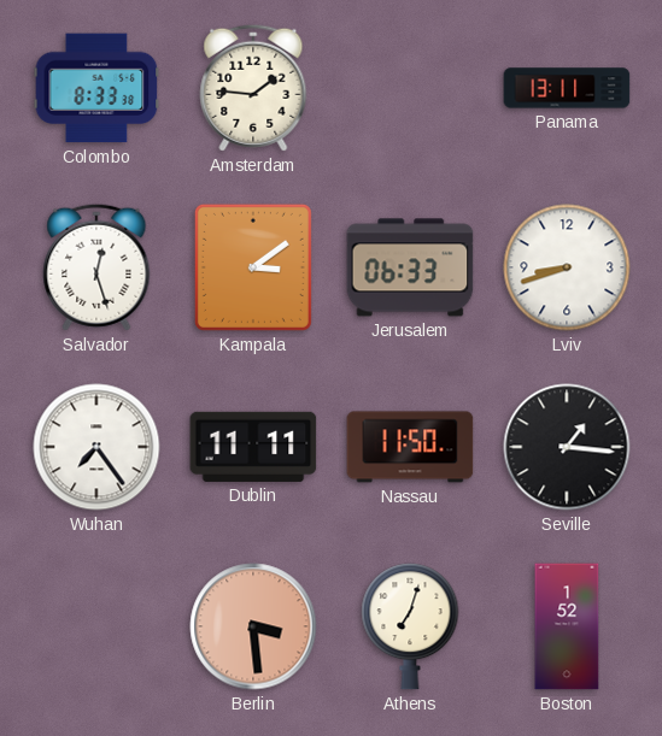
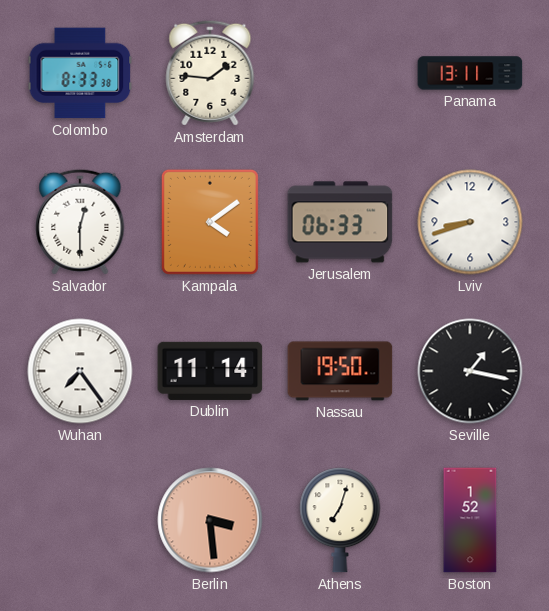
Salvador: 12:27 -> 12:30 (80, 222)
Kampala: 3:09 -> 4:09 (210, 222)
Dublin: 11:11 -> 11:14 (210, 371)
Nassau: 11:50 -> 19:50 (340, 371)
Seville: 1:16 -> 1:17 (470, 371)
